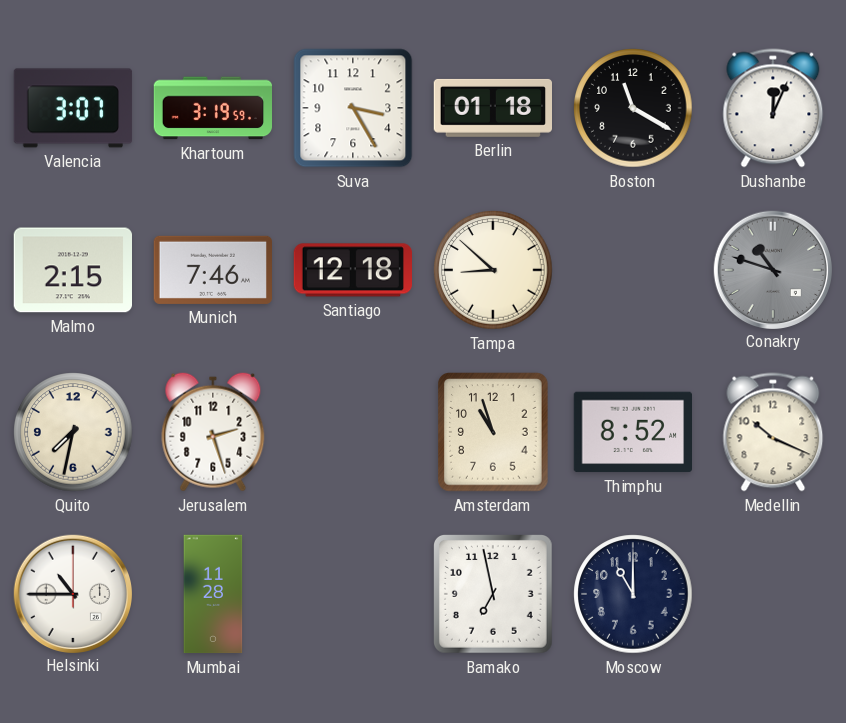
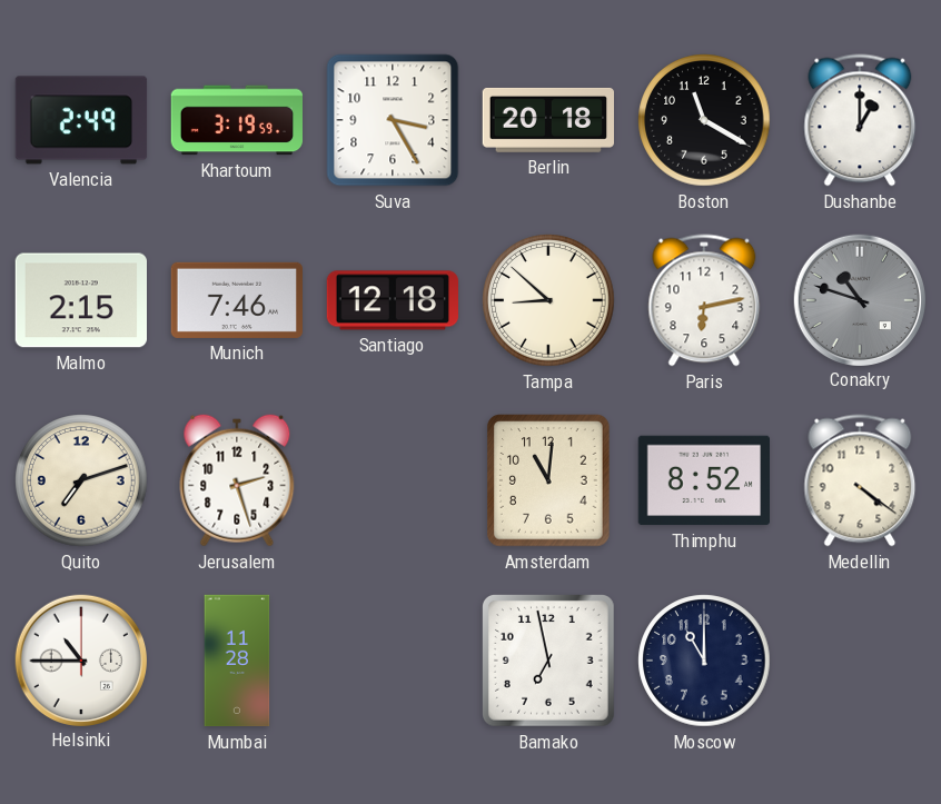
Valencia: 3:07 -> 2:49 (81, 120)
Berlin: 01:18 -> 20:18 (547, 120)
Dushanbe: 12:04 -> 1:00 (860, 120)
Paris: none -> 6:13 (704, 300)
Quito: 7:32 -> 7:12 (81, 480)
Amsterdam: 10:57 -> 11:01 (548, 480)
Medellin: 10:19 -> 4:21 (860, 480)
